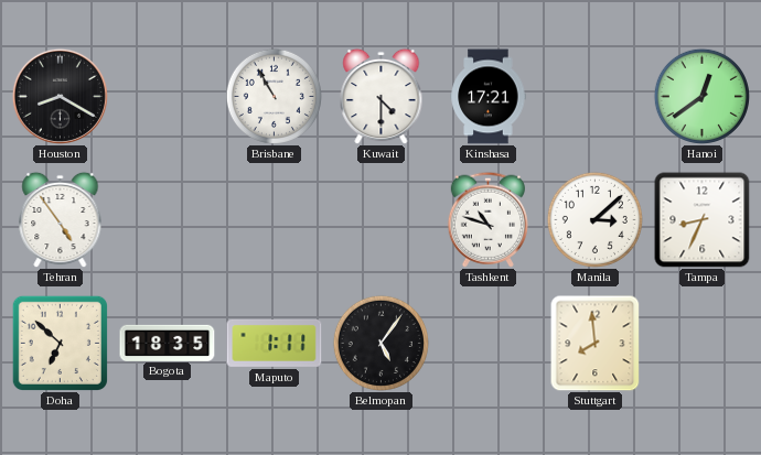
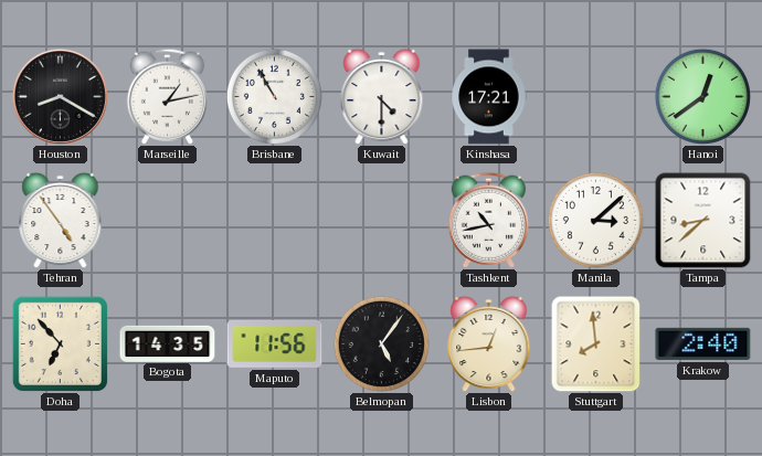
Marseille: none -> 1:13 (167, 96)
Tashkent: 10:48 -> 10:43 (488, 220)
Tampa: 8:34 -> 8:38 (703, 221)
Doha: 6:52 -> 6:53 (60, 343)
Bogota: 18:35 -> 14:35 (168, 343)
Maputo: 1:11 -> 11:56 (275, 343)
Lisbon: none -> 12:44 (489, 343)
Krakow: none -> 2:40 (703, 343)
